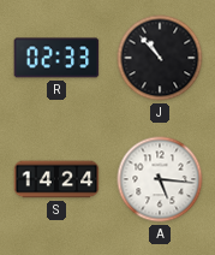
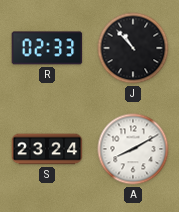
S: 14:24 -> 23:24 (47, 149)
A: 5:16 -> 8:10 (133, 149)
